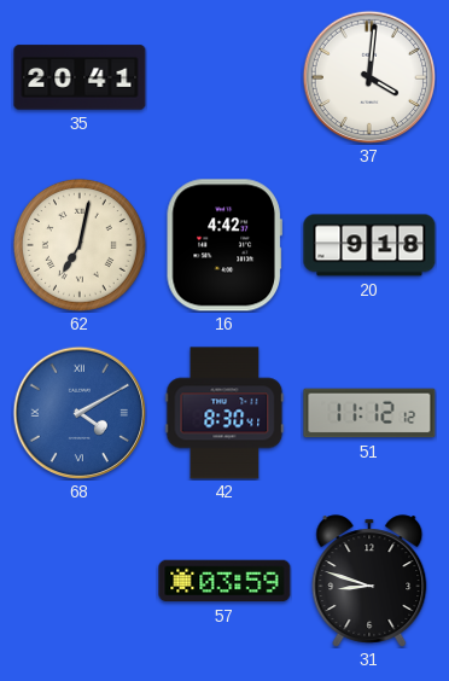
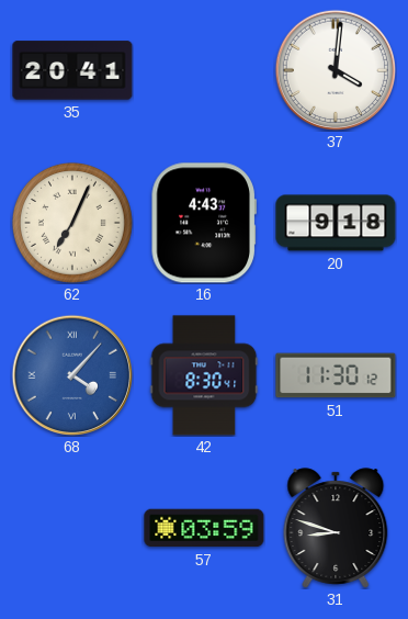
62: 7:02 -> 7:04 (72, 223)
16: 4:42 -> 4:43 (204, 223)
68: 4:10 -> 4:07 (71, 374)
51: 11:12 -> 11:30 (336, 375)
